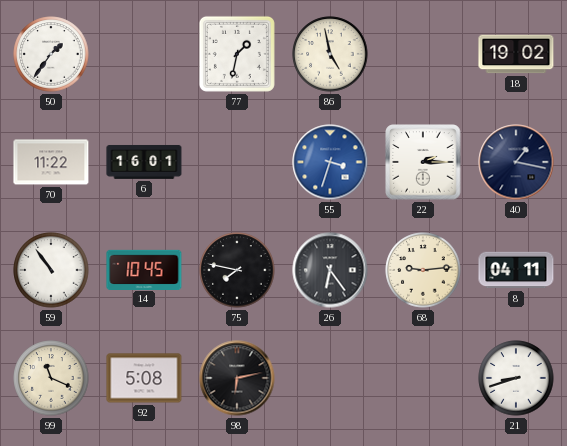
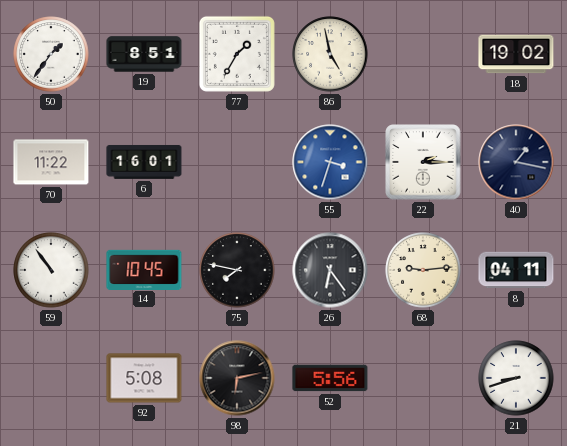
19: none -> 8:51 (144, 54)
77: 1:32 -> 1:35 (237, 54)
99: 11:19 -> none (51, 378)
52: none -> 5:56 (330, 378)
